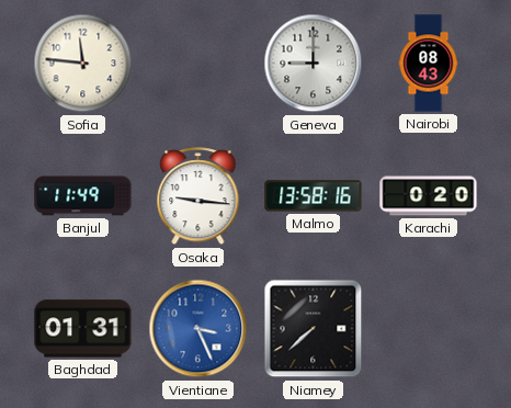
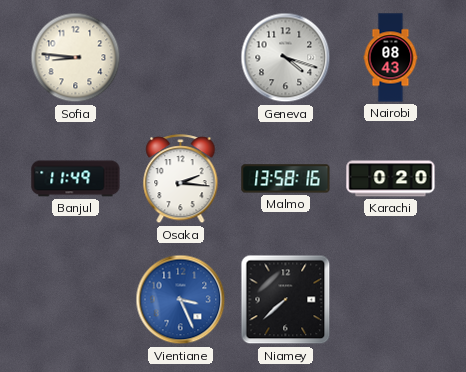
Sofia: 11:46 -> 8:46 (76, 58)
Geneva: 9:00 -> 4:18 (286, 58)
Osaka: 9:16 -> 2:16 (181, 179)
Baghdad: 01:31 -> none (83, 329)
